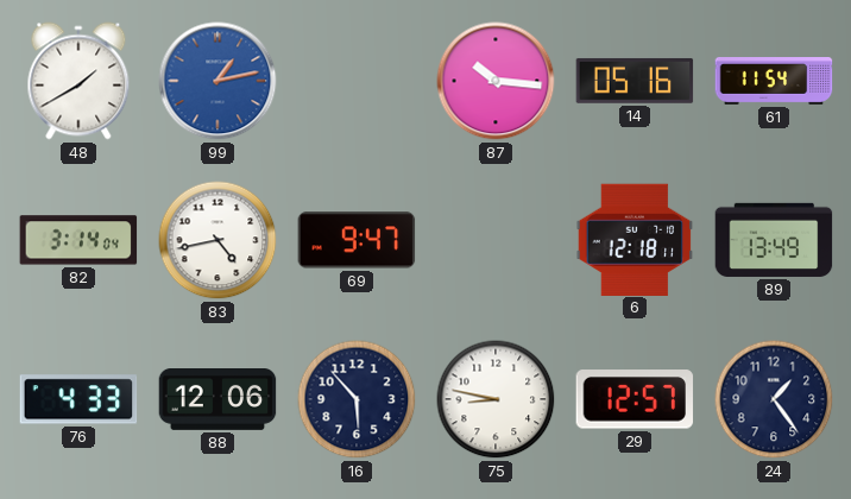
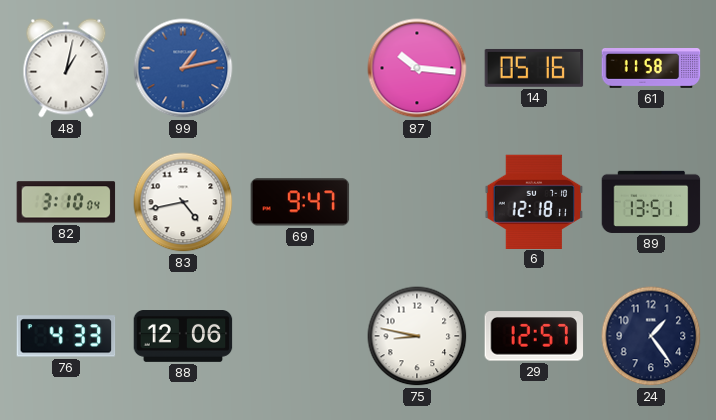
48: 1:40 -> 1:02 (66, 68)
61: 11:54 -> 11:58 (651, 69)
82: 3:14 -> 3:10 (66, 202)
89: 13:49 -> 13:51 (651, 202)
16: 5:53 -> none (357, 399)
